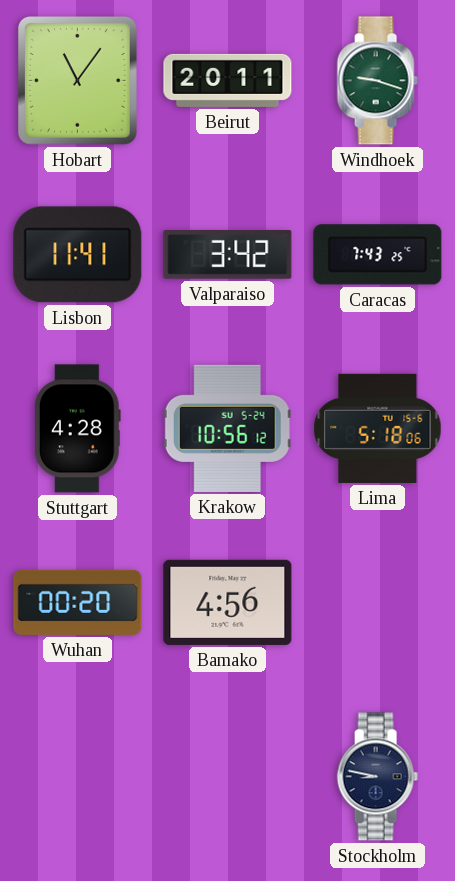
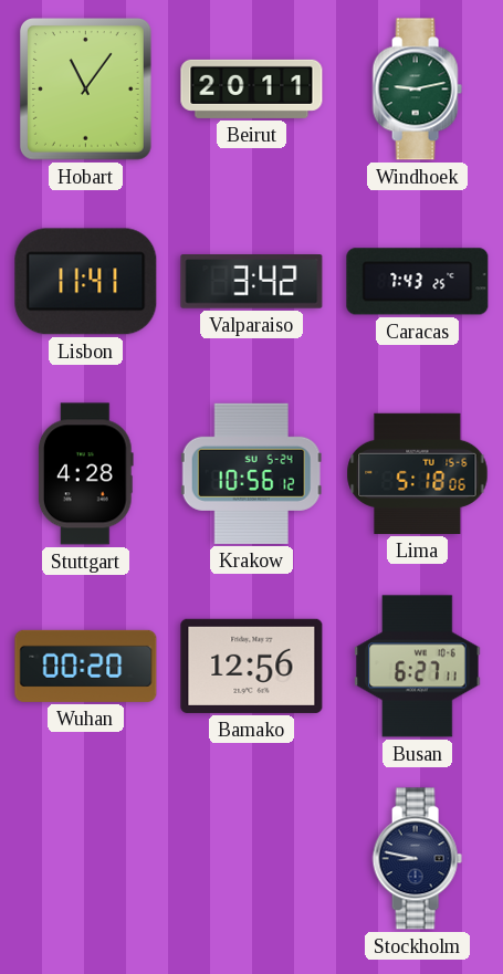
Windhoek: 9:18 -> 9:13 (417, 90)
Bamako: 4:56 -> 12:56 (252, 666)
Busan: none -> 6:27 (418, 667)
